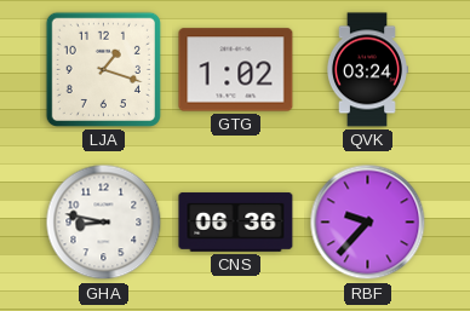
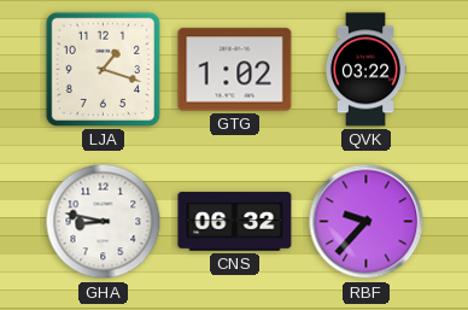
QVK: 03:24 -> 03:22 (364, 70)
CNS: 06:36 -> 06:32 (235, 222)
